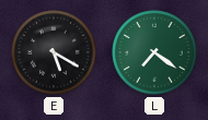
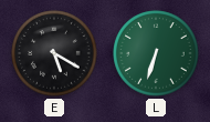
L: 7:21 -> 6:33 (156, 53)
